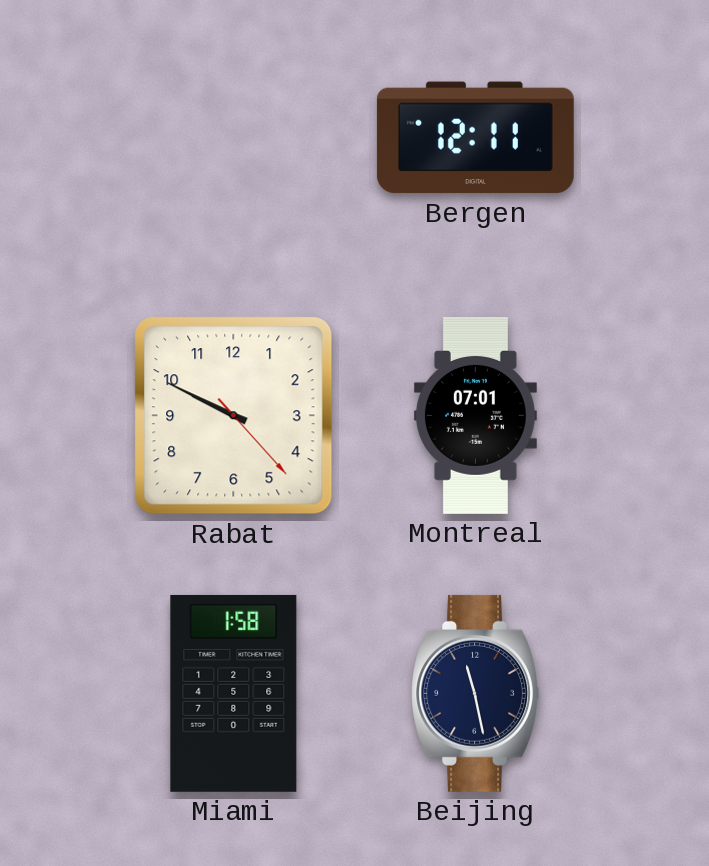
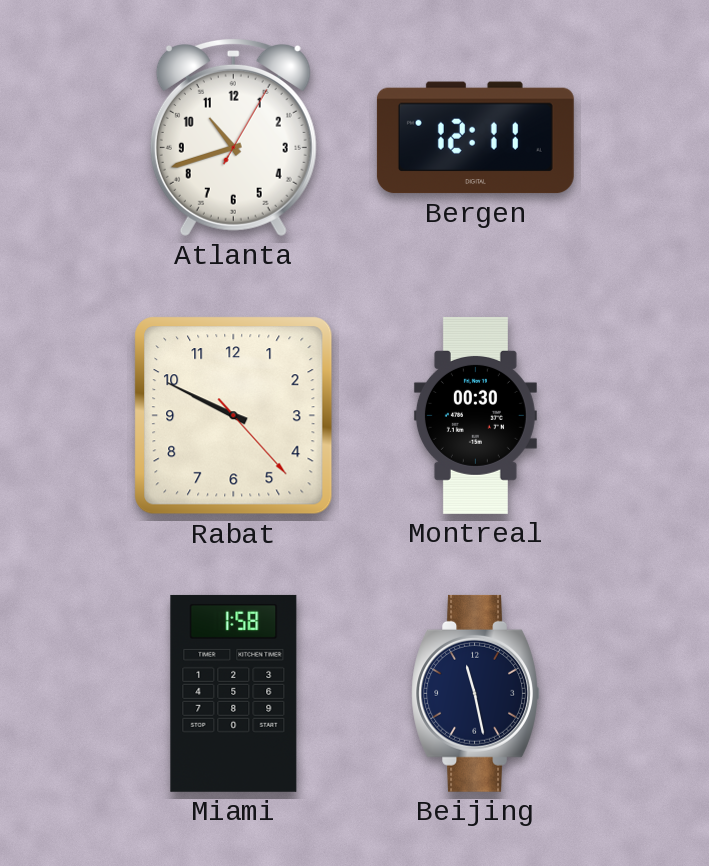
Atlanta: none -> 10:42 (233, 138)
Montreal: 07:01 -> 00:30 (475, 415)
